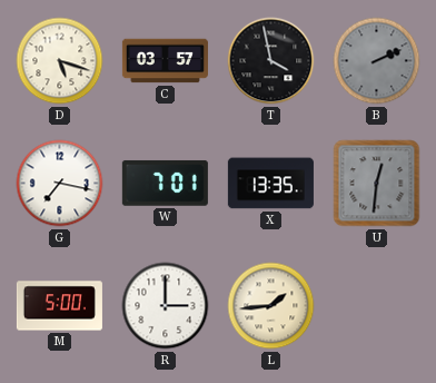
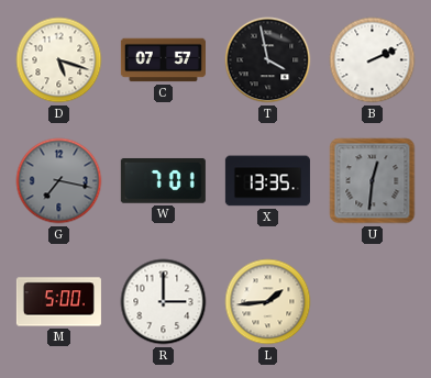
C: 03:57 -> 07:57 (163, 60)
B dial: grey -> white (373, 60)
G dial: white -> grey (59, 181)
